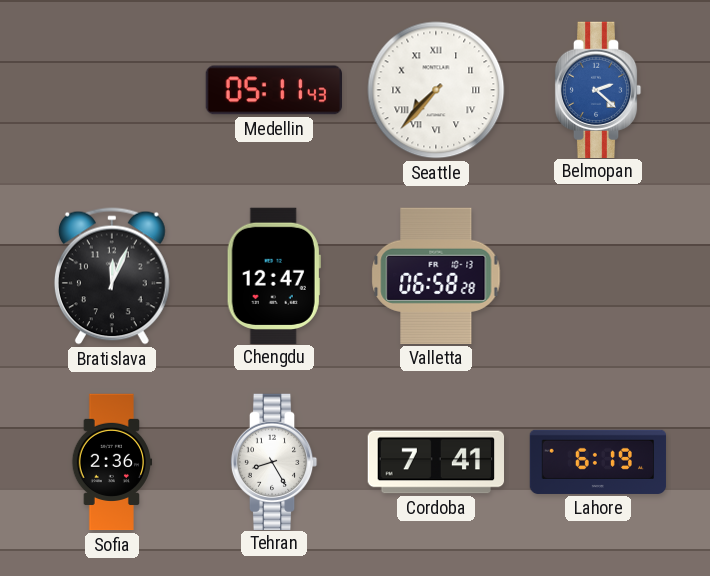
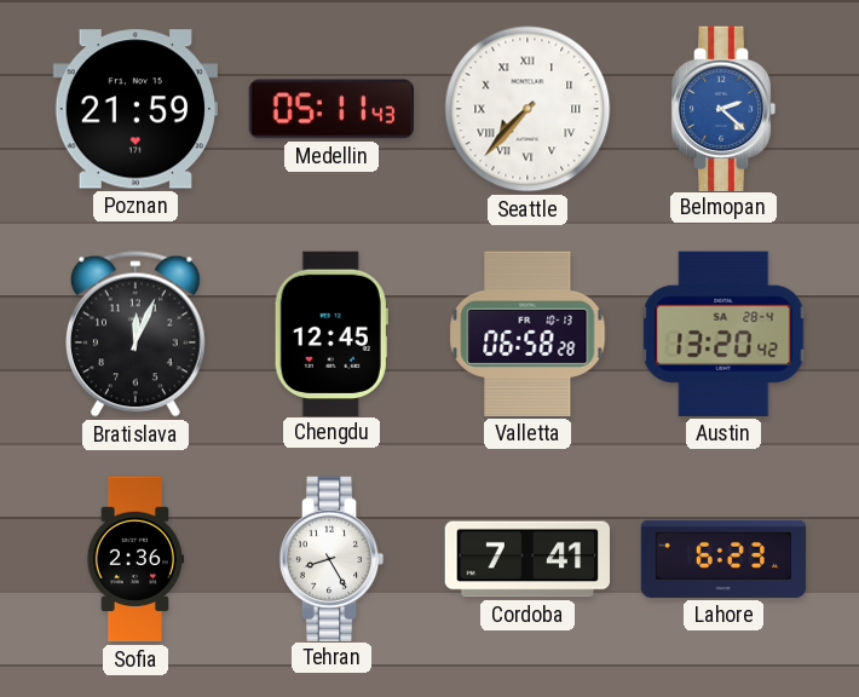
Poznan: none -> 21:59 (134, 109)
Chengdu: 12:47 -> 12:45 (332, 333)
Austin: none -> 13:20 (723, 334)
Lahore: 6:19 -> 6:23 (723, 559)
